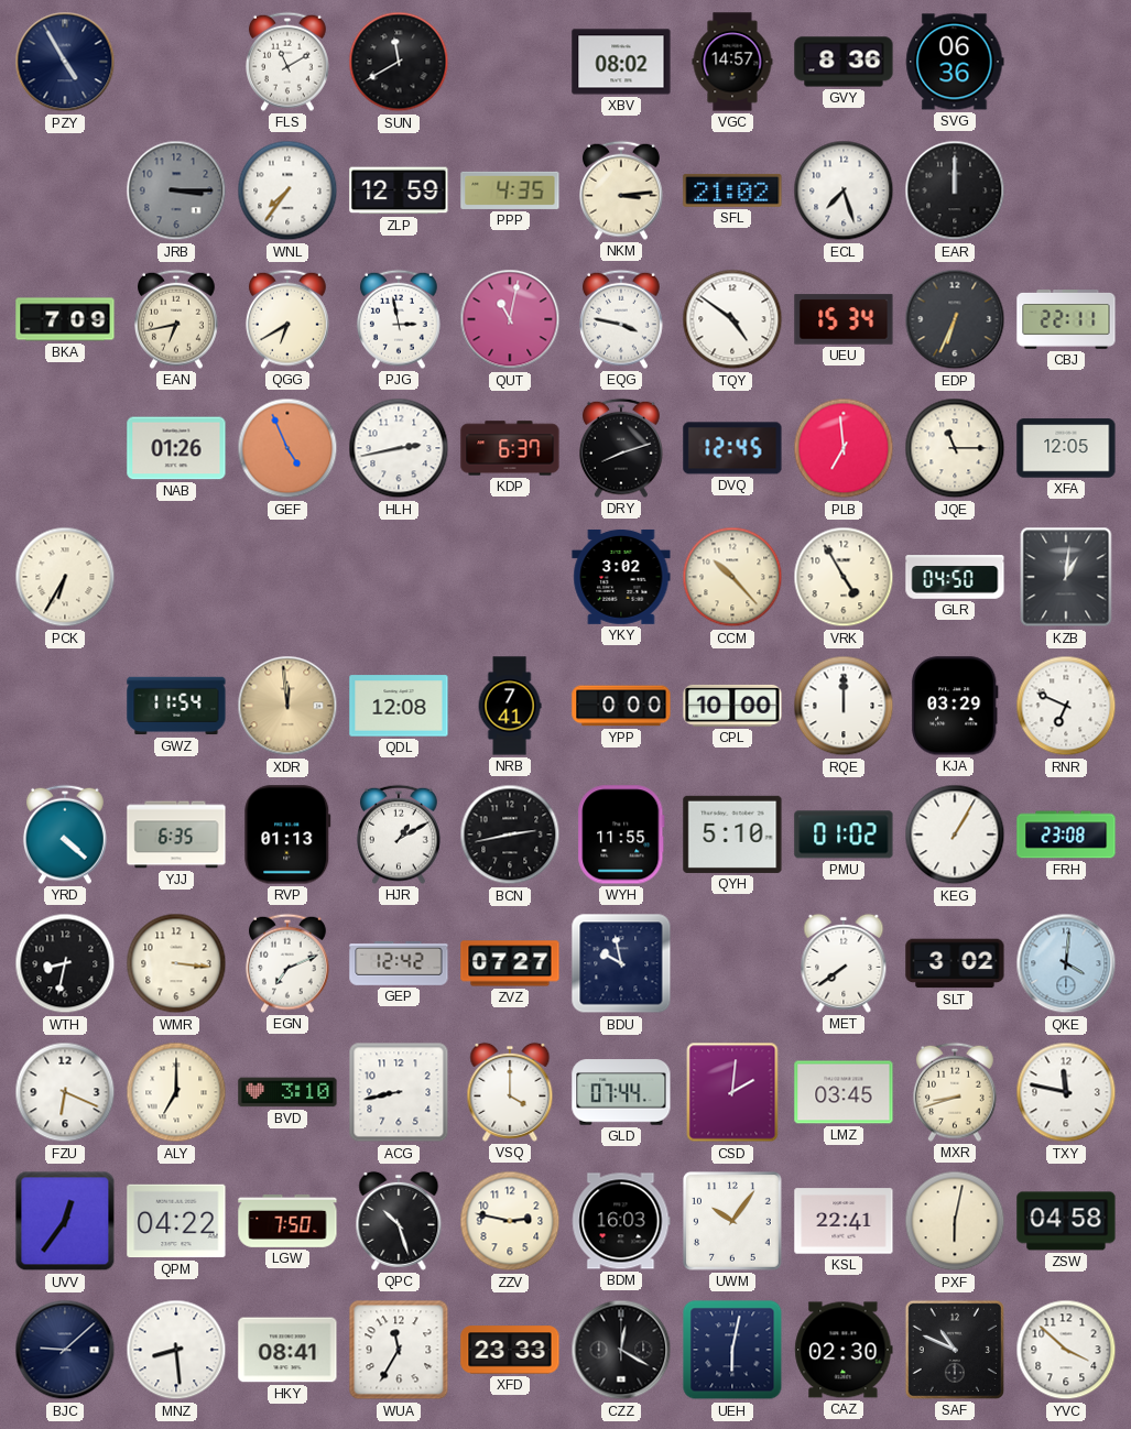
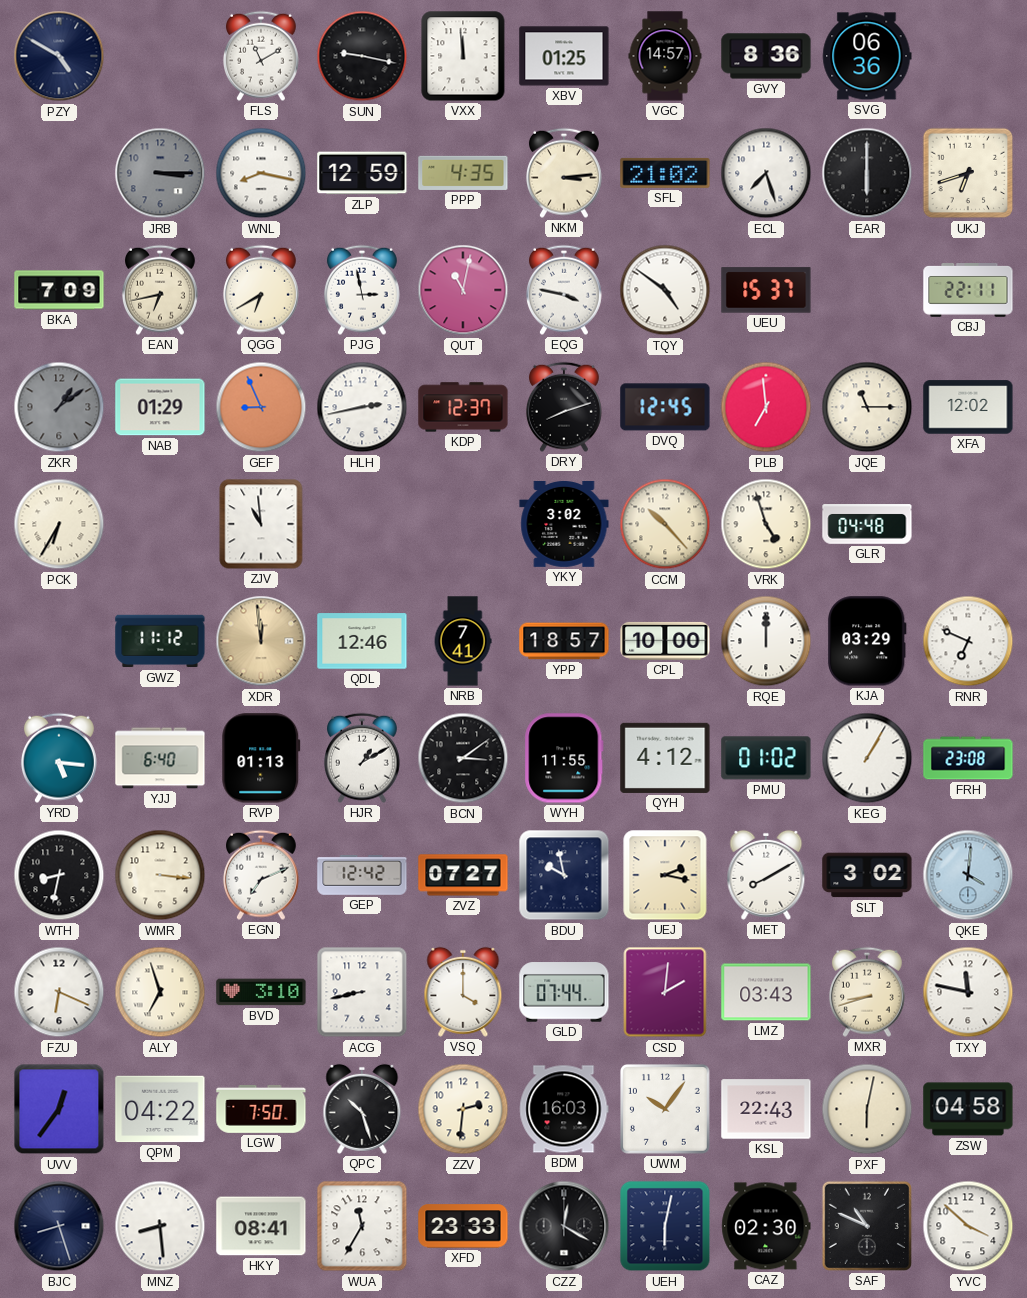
PZY: 4:55 -> 4:50 (59, 56)
SUN: 11:40 -> 9:17 (362, 56)
VXX: none -> 11:59 (463, 56)
XBV: 08:02 -> 01:25 (564, 56)
WNL: 7:36 -> 8:17 (261, 173)
EAR: 12:00 -> 6:00 (867, 173)
UKJ: none -> 6:42 (968, 173)
UEU: 15:34 -> 15:37 (766, 290)
EDP: 6:34 -> none (955, 319)
ZKR: none -> 1:09 (59, 407)
NAB: 01:26 -> 01:29 (160, 407)
GEF: 4:56 -> 8:56 (261, 407)
KDP: 6:37 -> 12:37 (463, 407)
XFA: 12:05 -> 12:02 (968, 407)
ZJV: none -> 10:59 (261, 524)
VRK: 4:55 -> 4:57 (766, 524)
GLR: 04:50 -> 04:48 (867, 524)
KZB: 1:01 -> none (1066, 577)
GWZ: 11:54 -> 11:12 (160, 641)
QDL: 12:08 -> 12:46 (362, 641)
YPP: 0:00 -> 18:57 (564, 641)
YRD: 4:22 -> 5:16 (59, 758)
YJJ: 6:35 -> 6:40 (160, 758)
BCN: 2:43 -> 3:09 (463, 758)
QYH: 5:10 -> 4:12 (665, 758)
UEJ: none -> 2:17 (665, 875)
MET: 7:39 -> 8:10 (766, 875)
ALY: 7:00 -> 6:57 (160, 992)
LMZ: 03:45 -> 03:43 (766, 992)
ZZV: 2:47 -> 2:31 (463, 1109)
KSL: 22:41 -> 22:43 (766, 1109)
BJC: 9:08 -> 8:27 (59, 1226)
